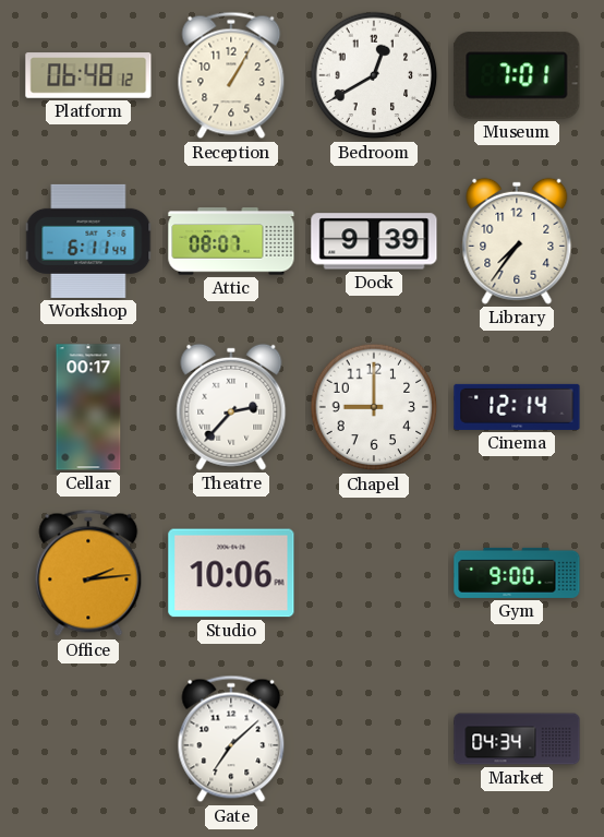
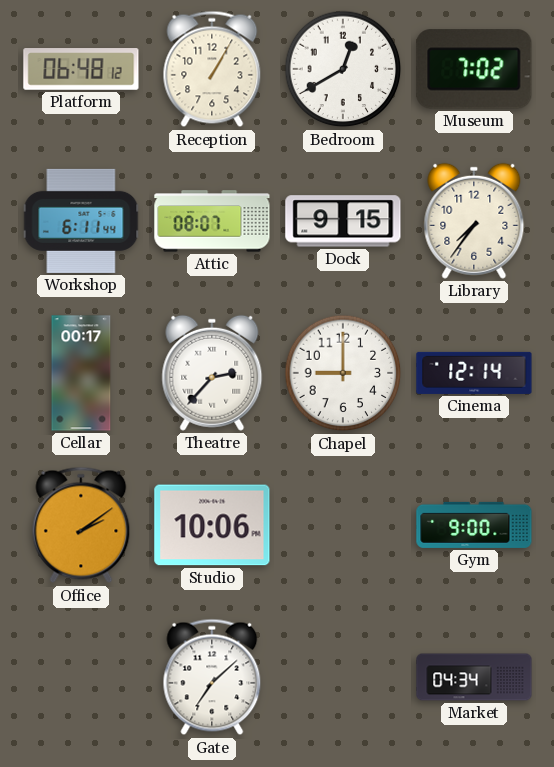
Museum: 7:01 -> 7:02 (474, 69)
Dock: 9:39 -> 9:15 (343, 221)
Office: 2:14 -> 2:09 (81, 525)
